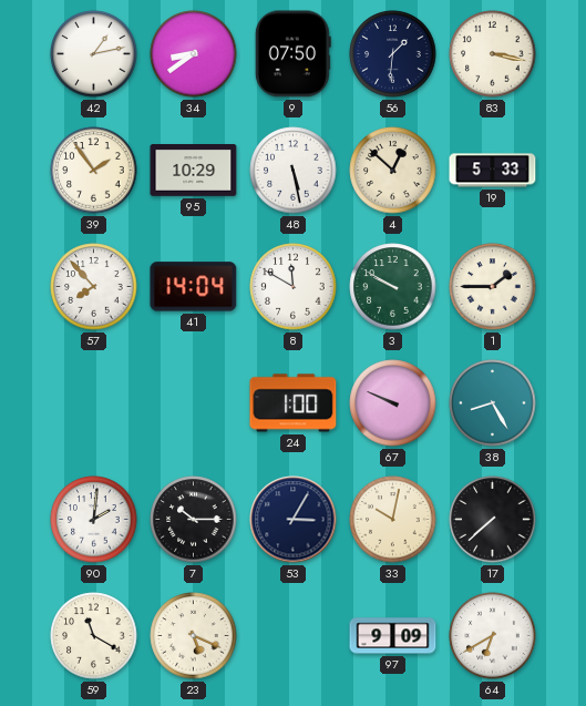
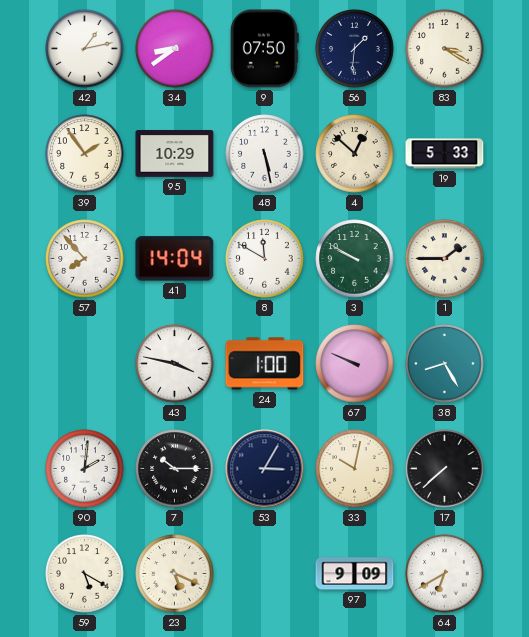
83: 3:17 -> 3:20 (445, 49)
43: none -> 3:47 (175, 364)
59: 11:20 -> 5:20 (85, 574)
